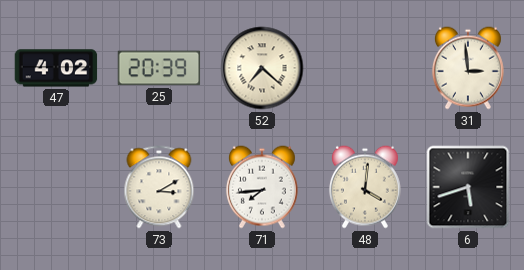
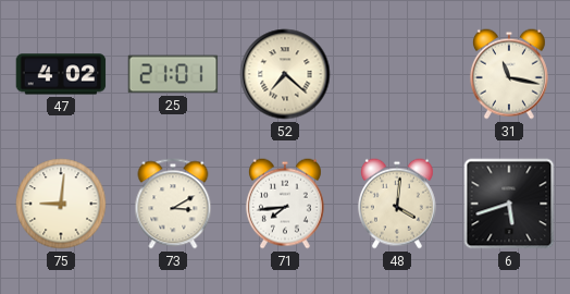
25: 20:39 -> 21:01 (173, 74)
31: 2:59 -> 11:17 (509, 74)
75: none -> 9:01 (61, 204)
